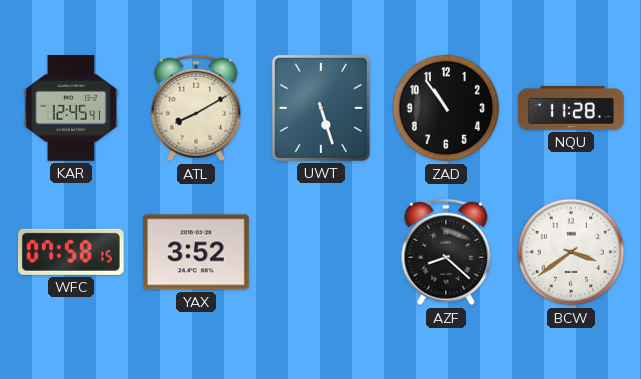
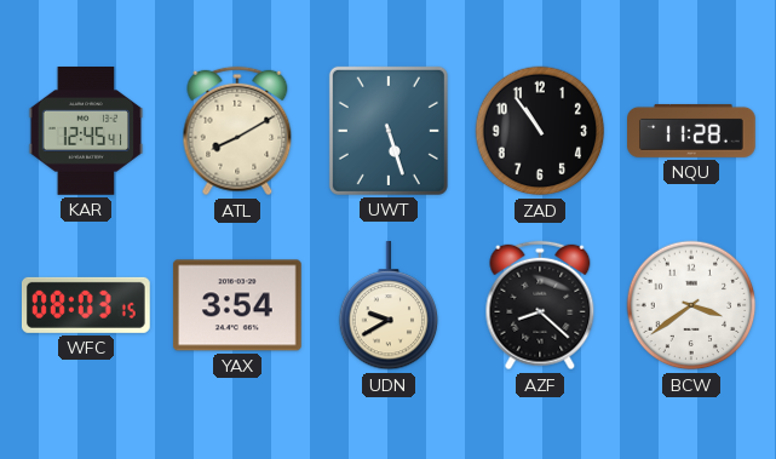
WFC: 07:58 -> 08:03 (86, 305)
YAX: 3:52 -> 3:54 (237, 305)
UDN: none -> 9:40 (389, 306)
